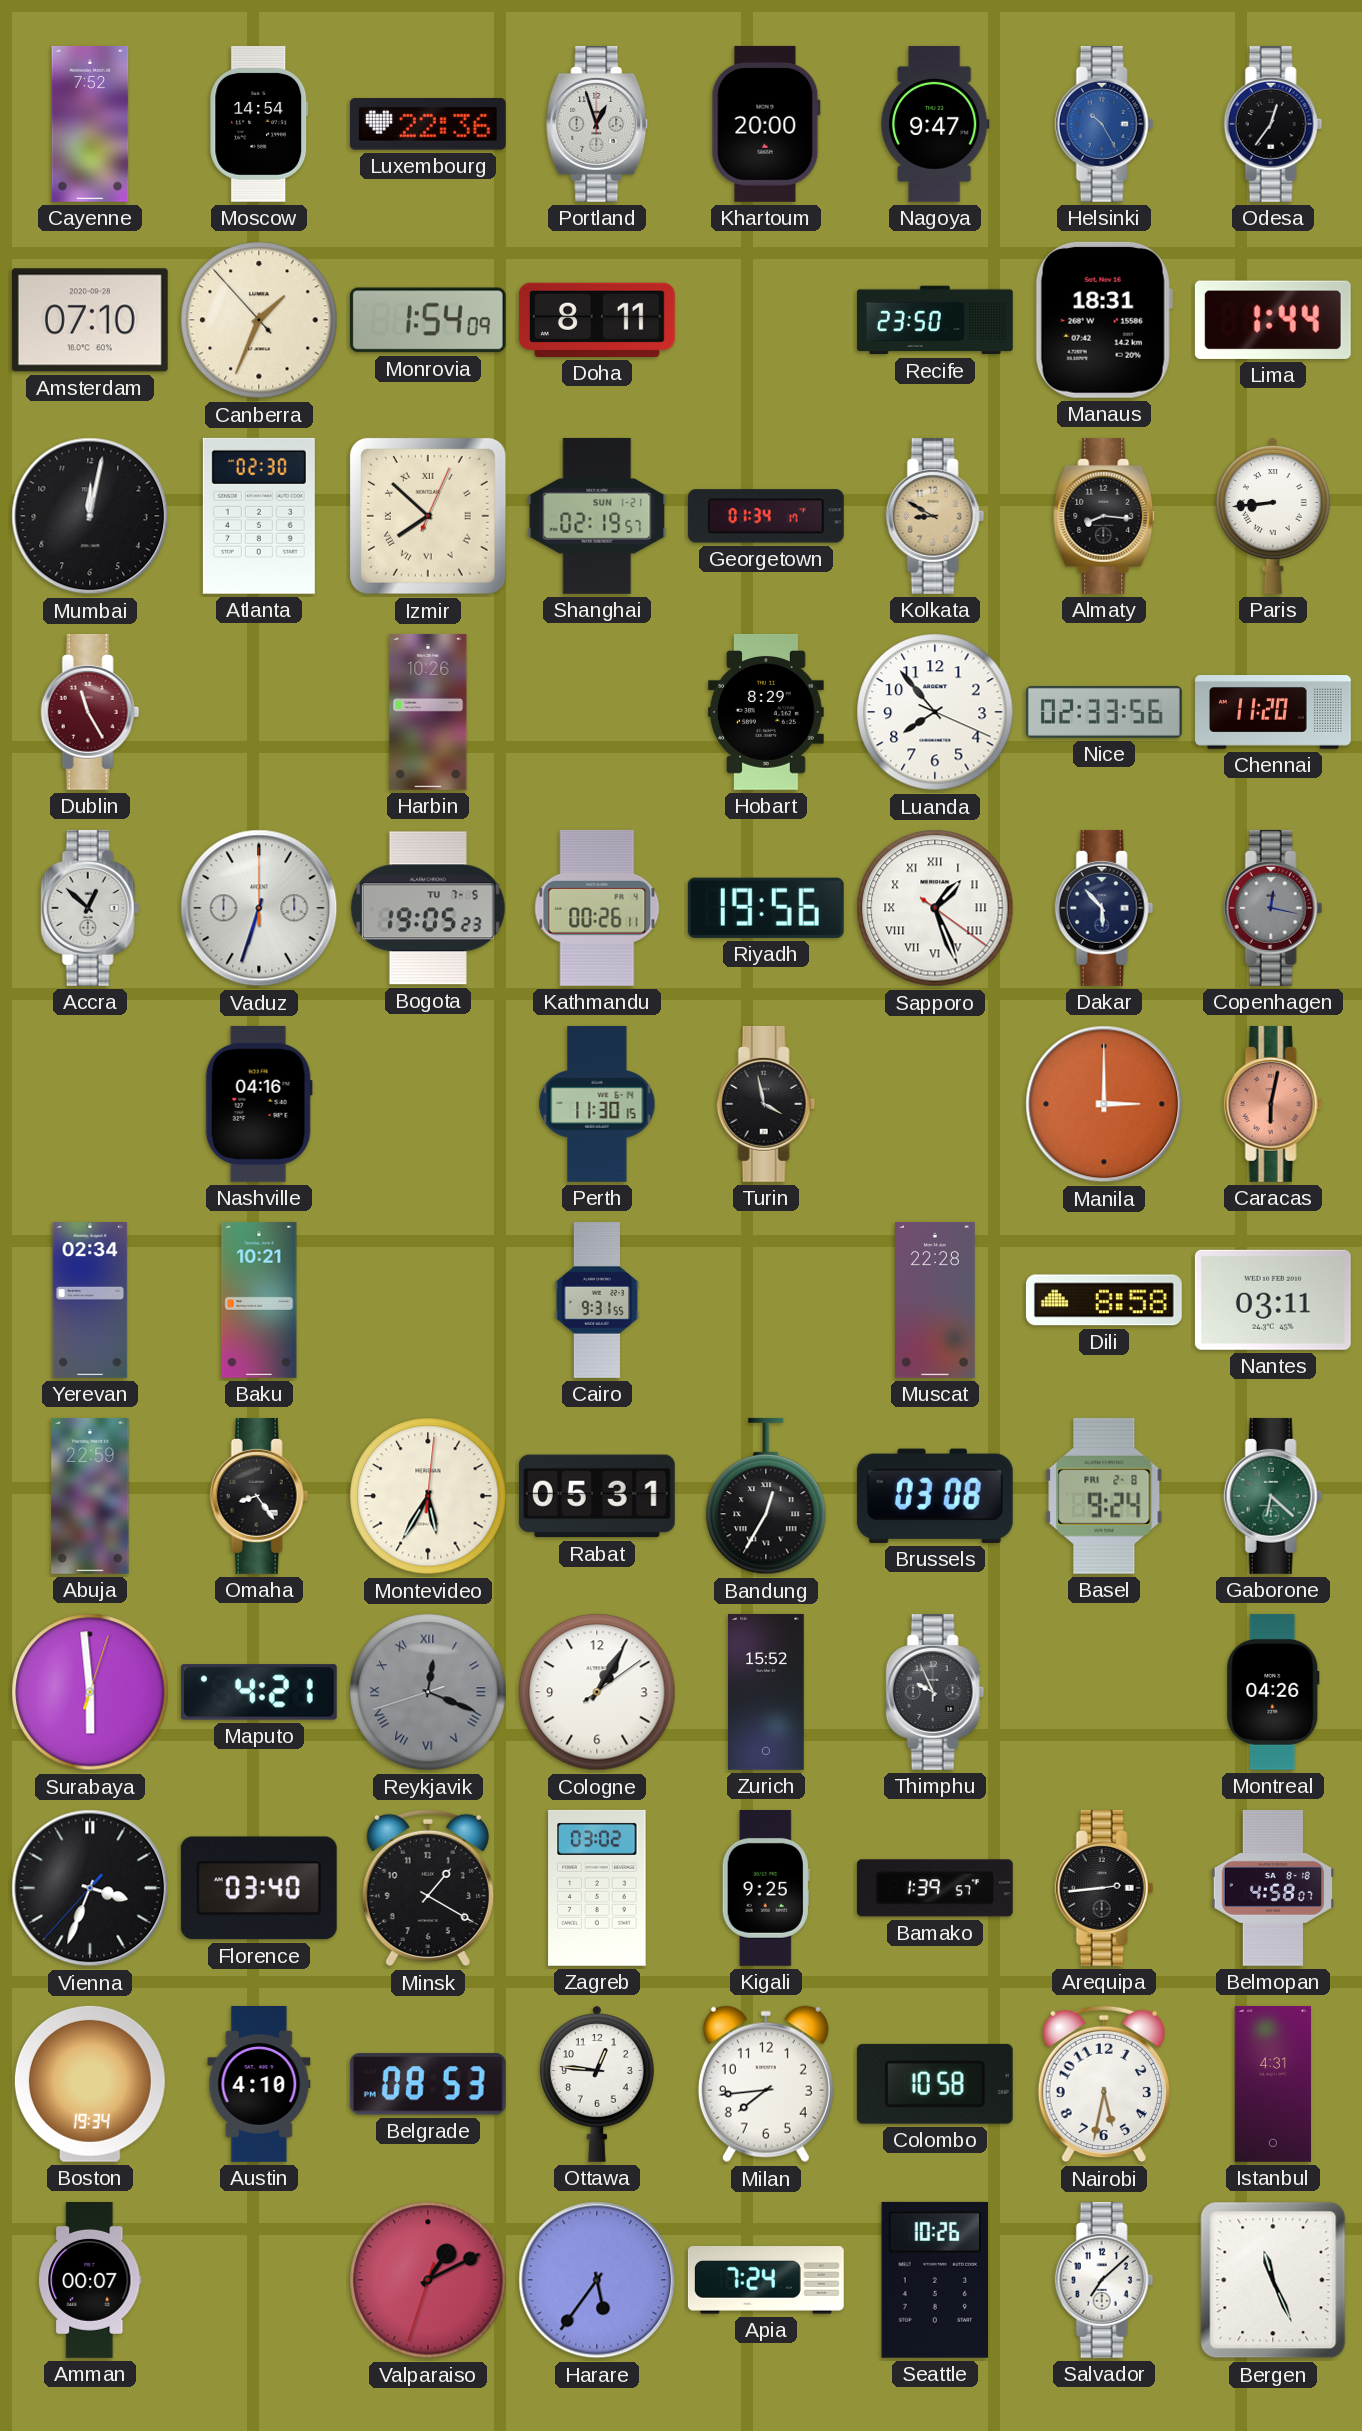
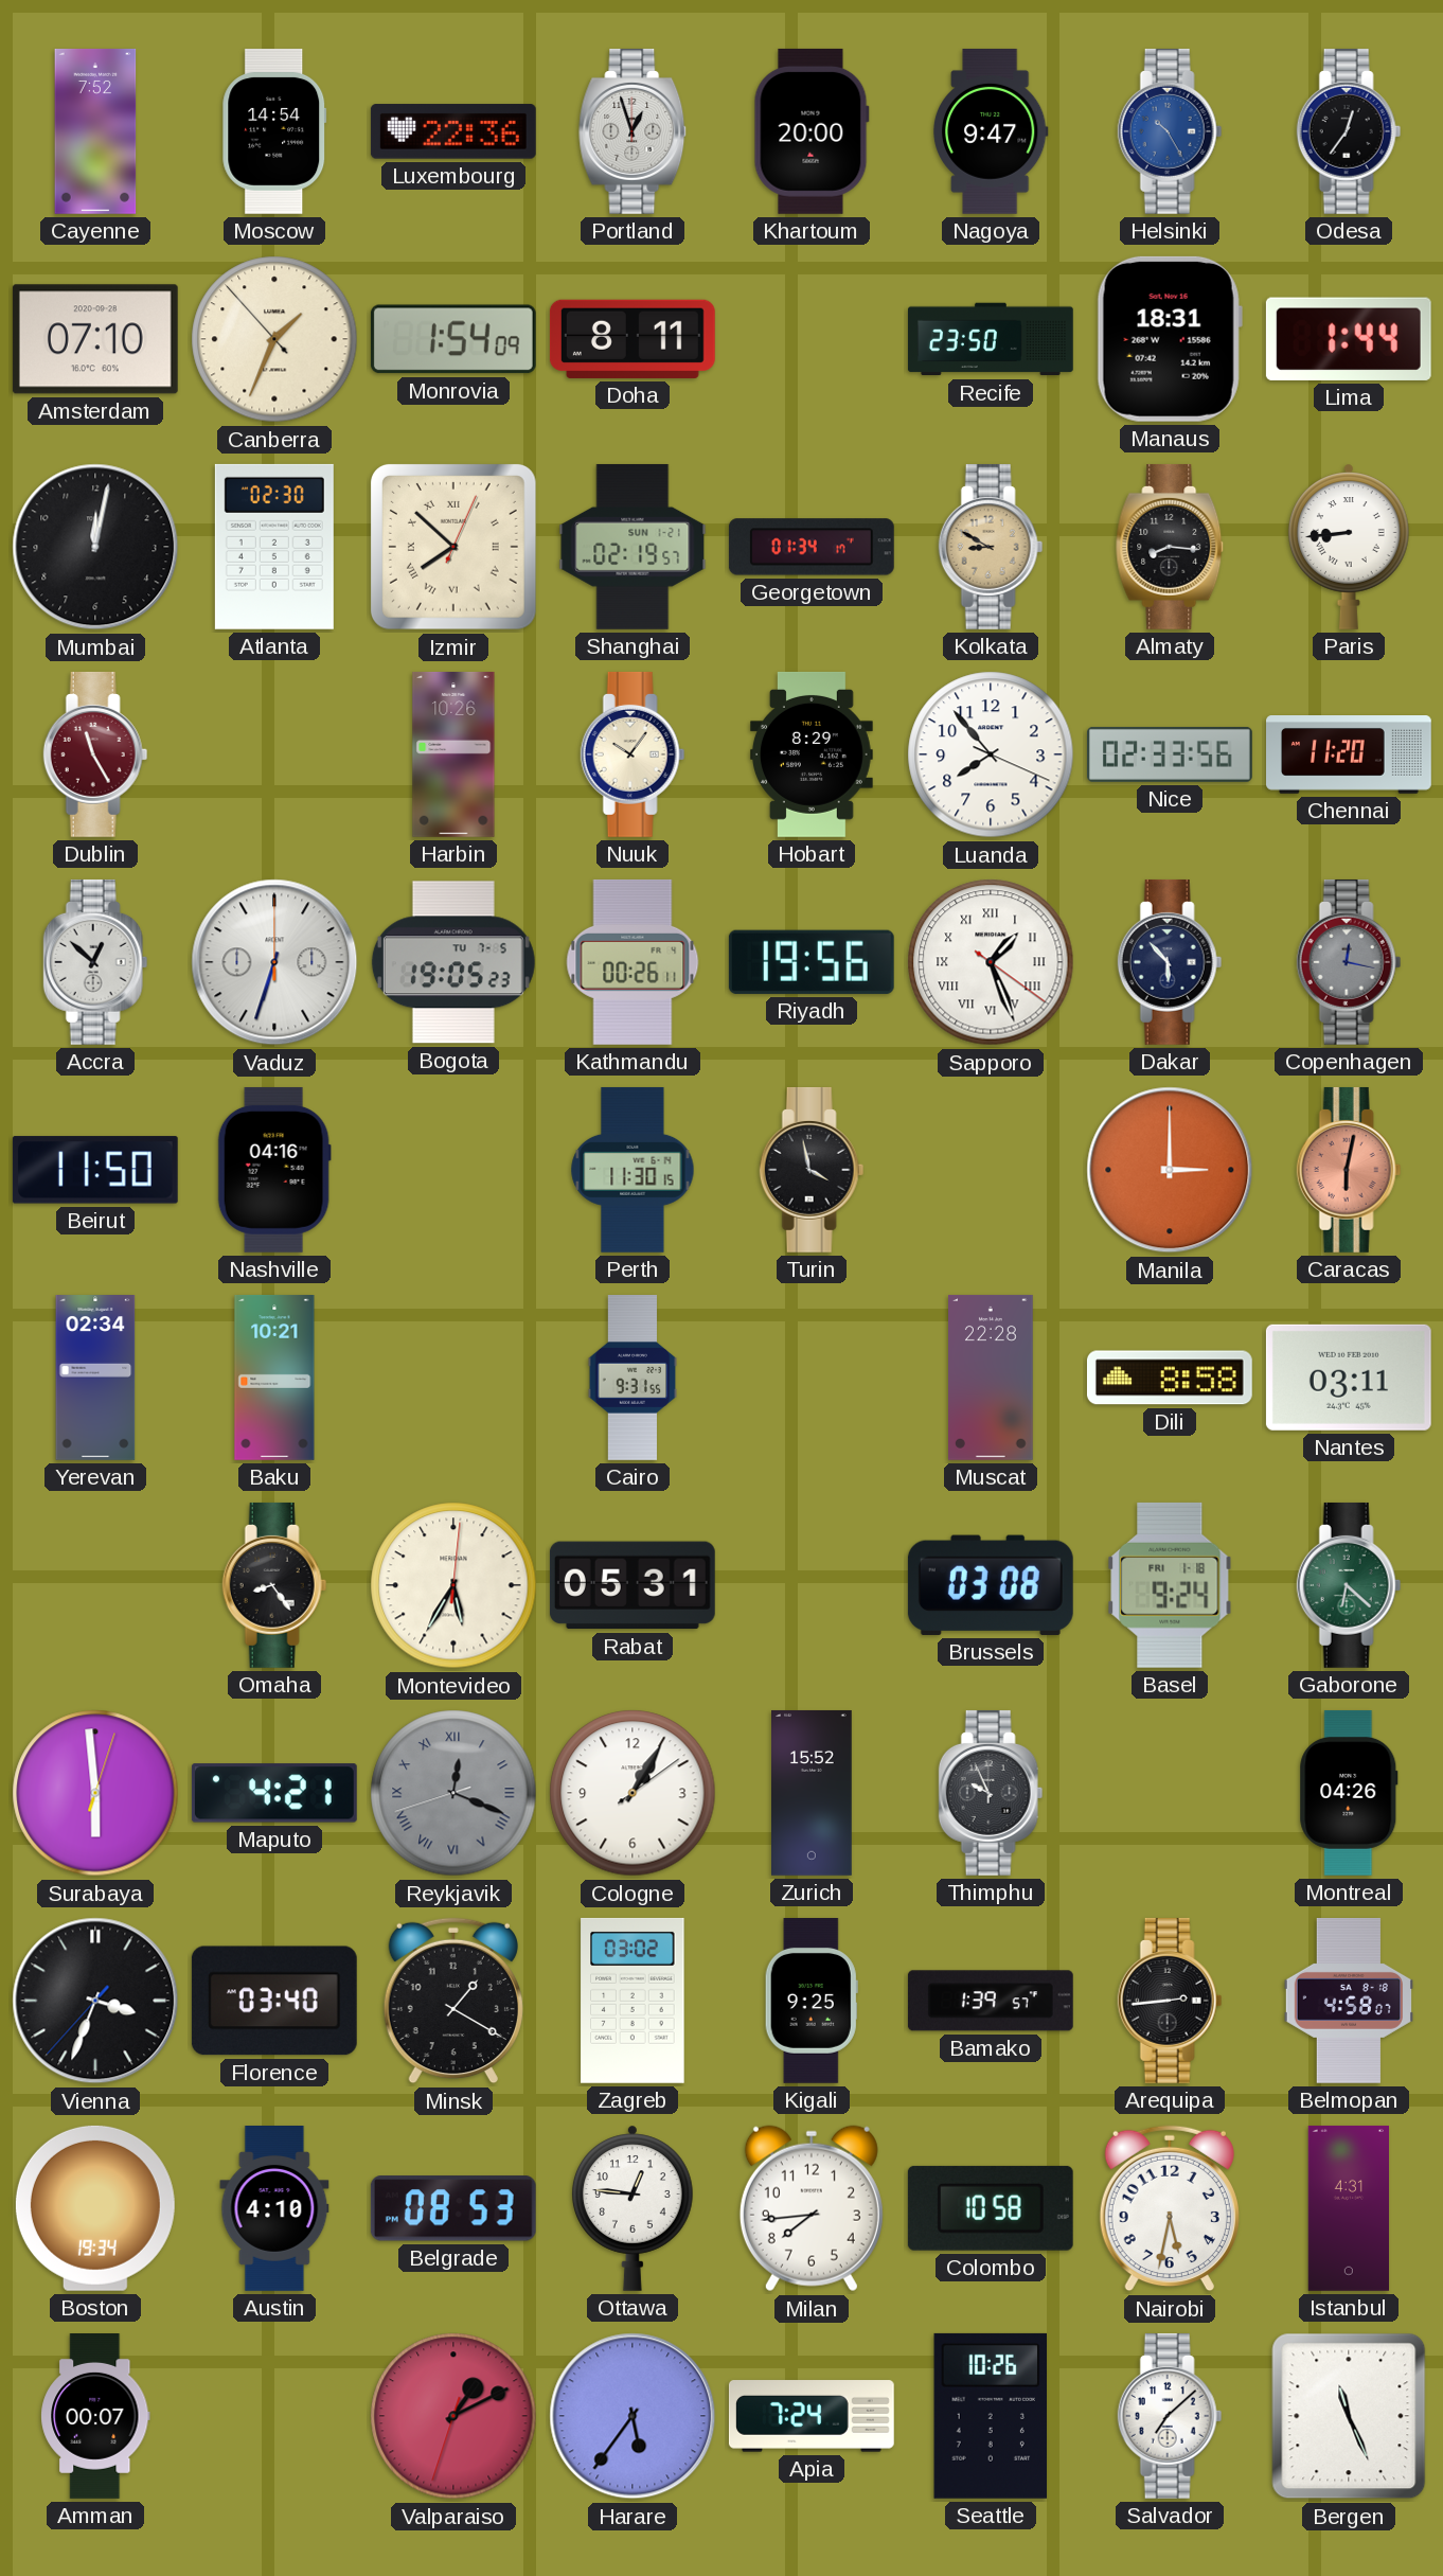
Nuuk: none -> 10:06 (633, 754)
Beirut: none -> 11:50 (95, 1170)
Abuja: 22:59 -> none (90, 1496)
Bandung: 12:35 -> none (766, 1496)
Basel date: FRI 2-8 -> FRI 1-18 (1170, 1585)
